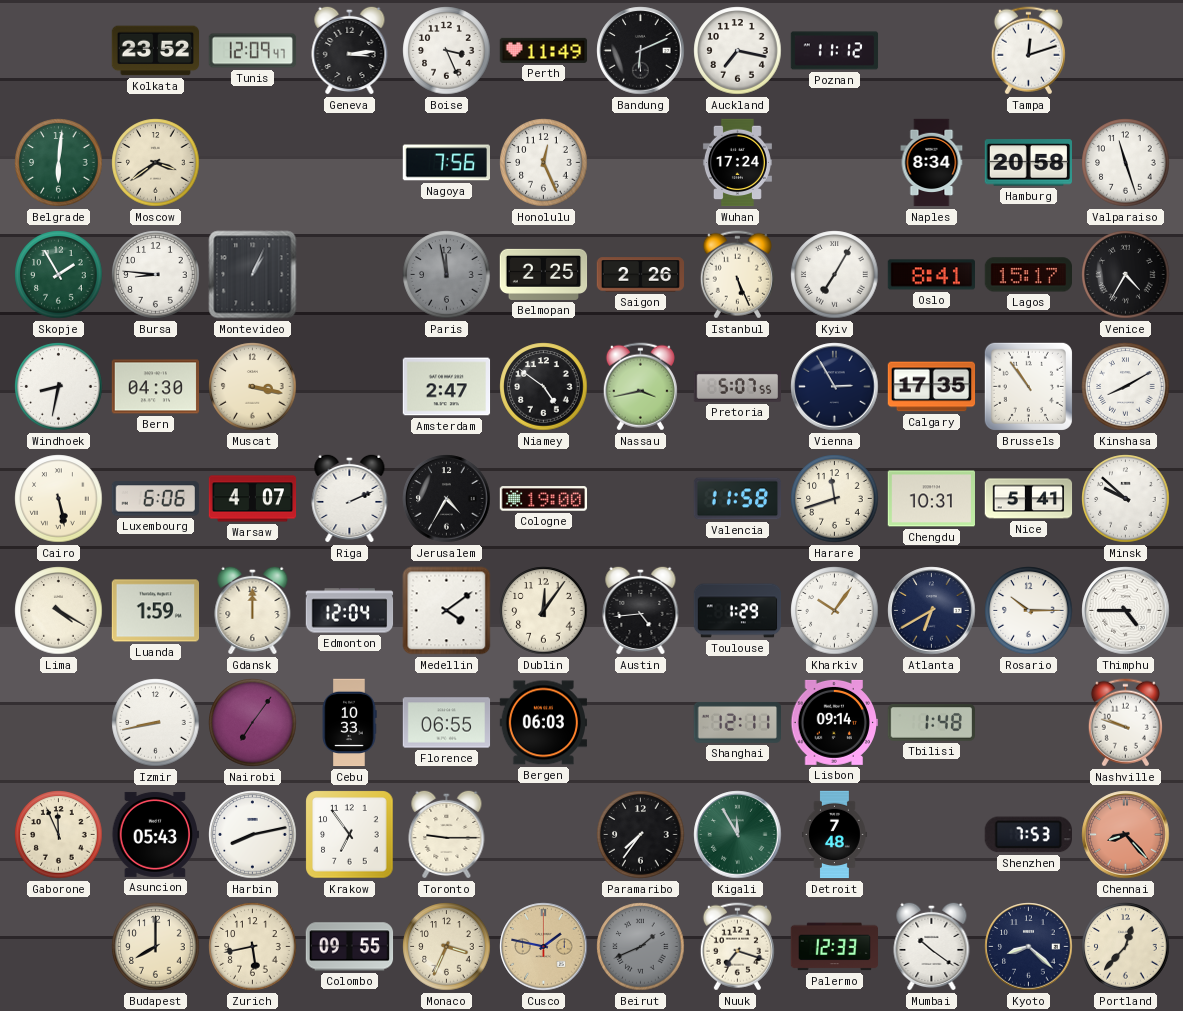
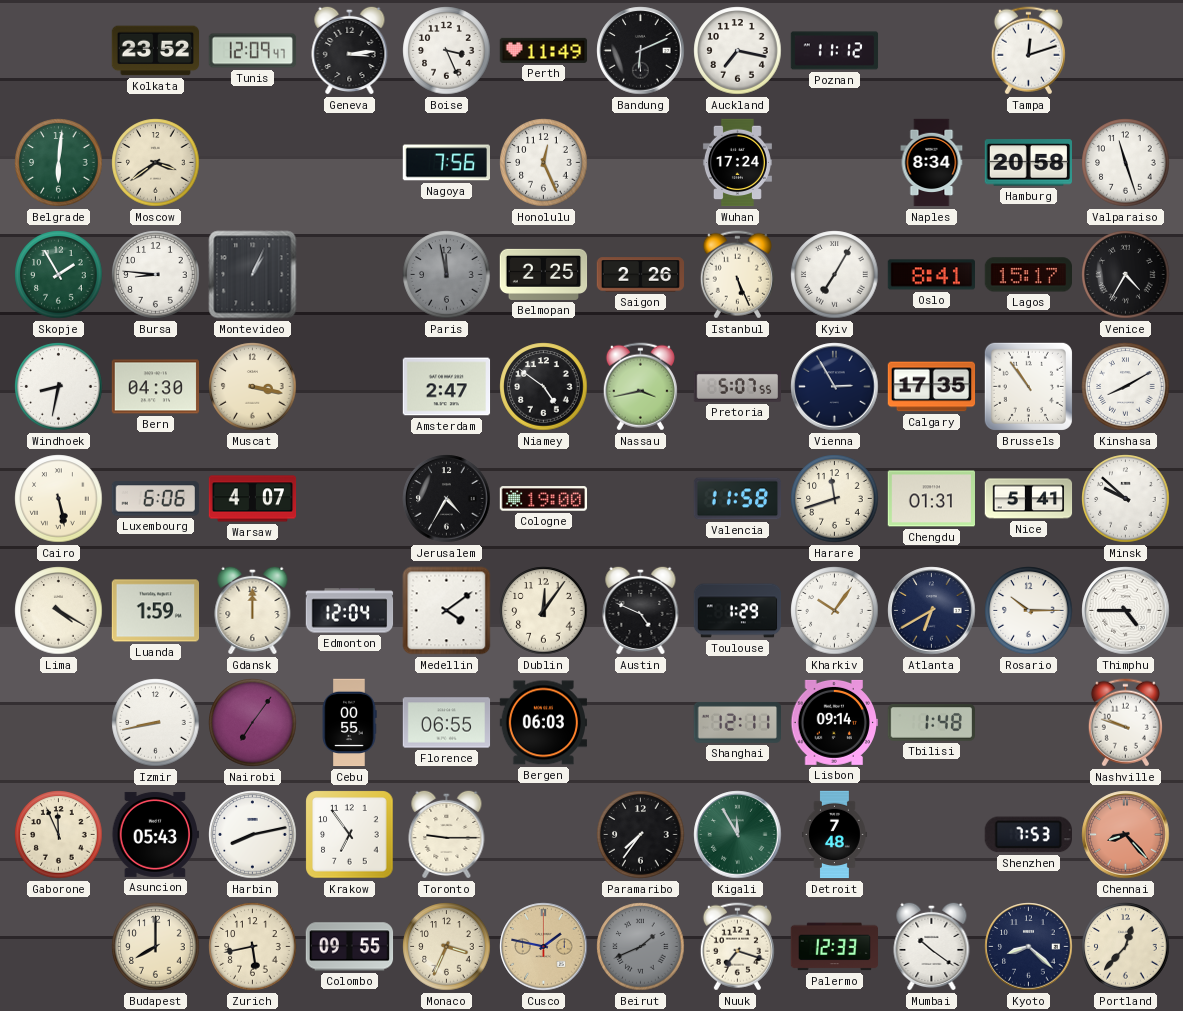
Riga: 2:11 -> none (350, 498)
Chengdu: 10:31 -> 01:31 (932, 499)
Austin: 4:44 -> 4:49 (641, 610)
Cebu: 10:33 -> 00:55 (349, 723)
